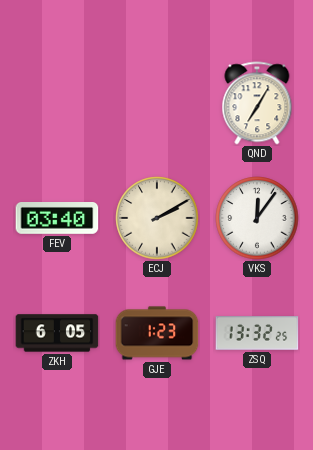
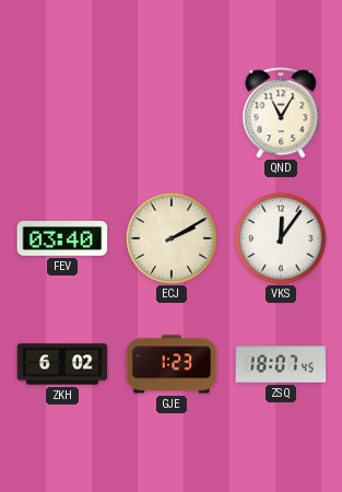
QND: 7:05 -> 11:05 (281, 113)
ZKH: 6:05 -> 6:02 (62, 364)
ZSQ: 13:32 -> 18:07 (281, 364)
